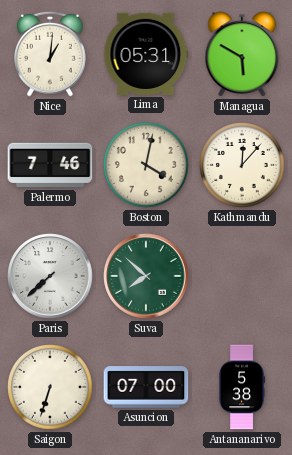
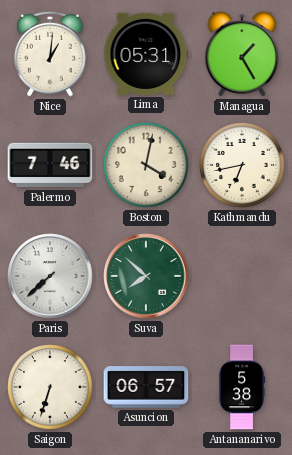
Managua: 5:50 -> 1:25 (242, 54)
Kathmandu: 12:07 -> 6:43 (243, 166)
Asuncion: 07:00 -> 06:57 (146, 387)
